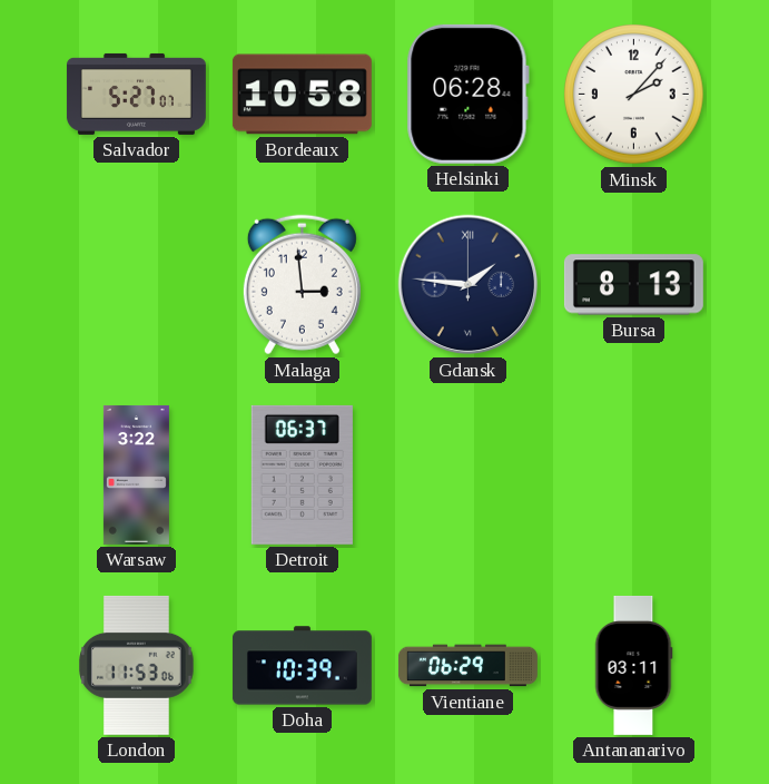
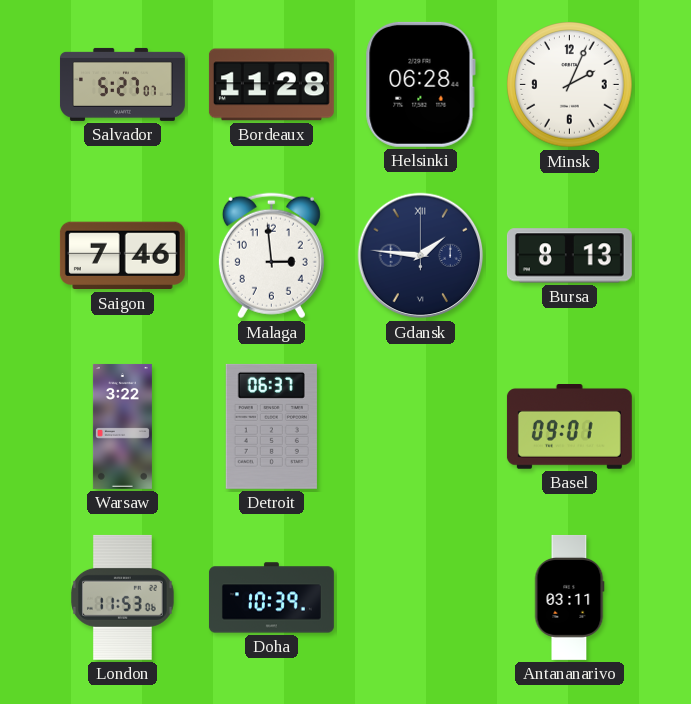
Bordeaux: 10:58 -> 11:28 (271, 85)
Minsk: 2:07 -> 2:04 (570, 85)
Saigon: none -> 7:46 (122, 256)
Basel: none -> 09:01 (569, 427)
Vientiane: 06:29 -> none (467, 666)
